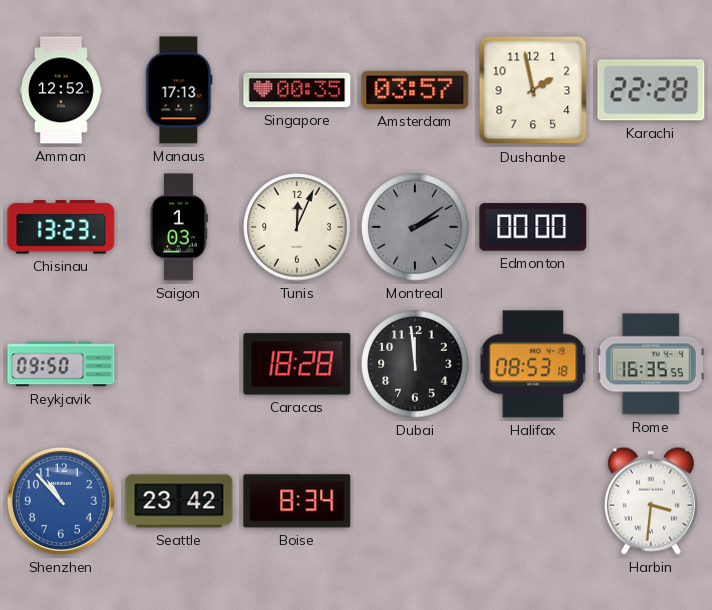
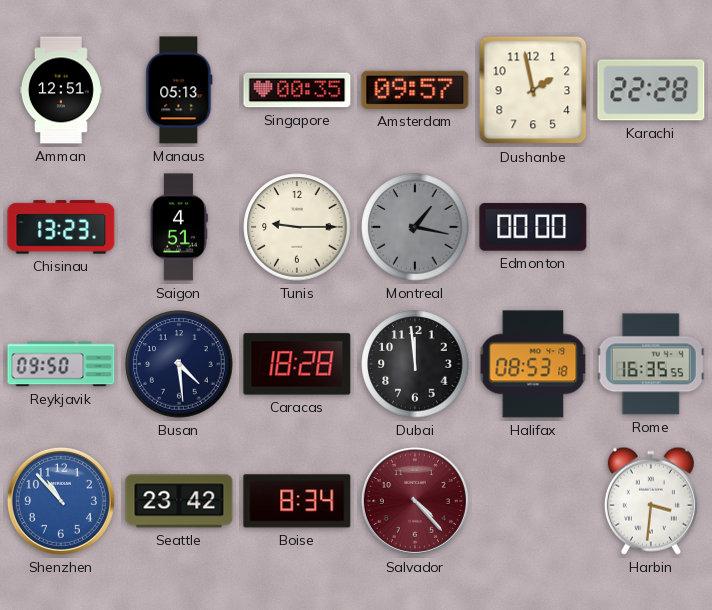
Amman: 12:52 -> 12:51 (61, 90)
Manaus: 17:13 -> 05:13 (179, 90)
Amsterdam: 03:57 -> 09:57 (415, 90)
Saigon: 1:03 -> 4:51 (179, 227)
Tunis: 12:04 -> 9:15 (297, 227)
Montreal: 2:09 -> 1:17 (415, 227)
Busan: none -> 4:29 (179, 364)
Salvador: none -> 4:23 (415, 501)
